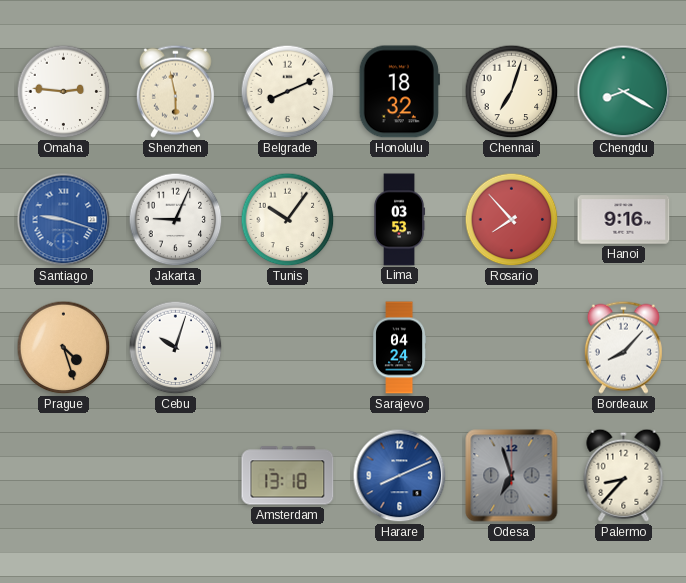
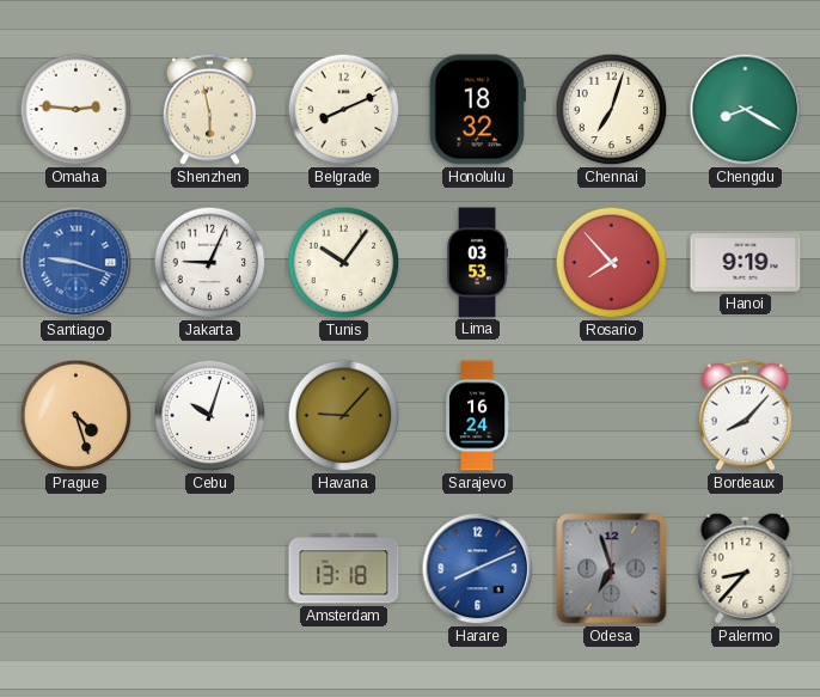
Hanoi: 9:16 -> 9:19 (746, 263)
Havana: none -> 9:07 (344, 416)
Sarajevo: 04:24 -> 16:24 (478, 416)
